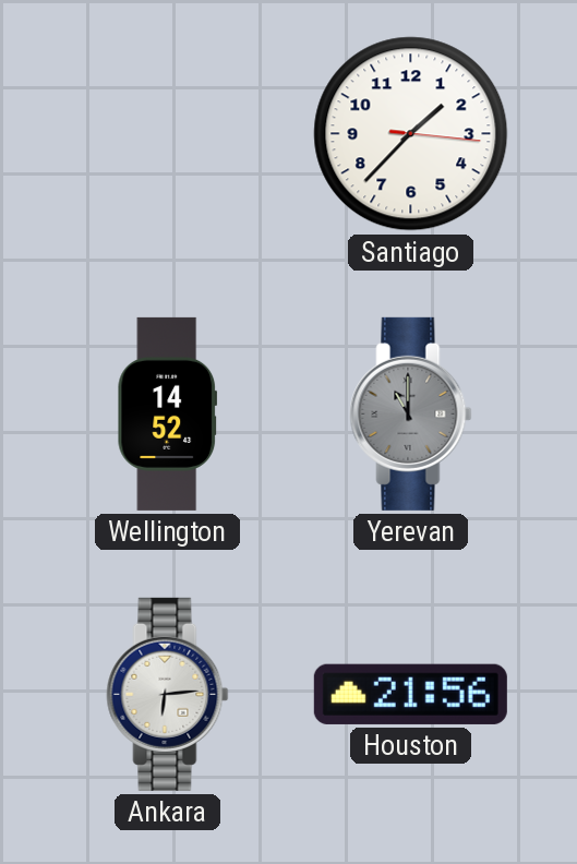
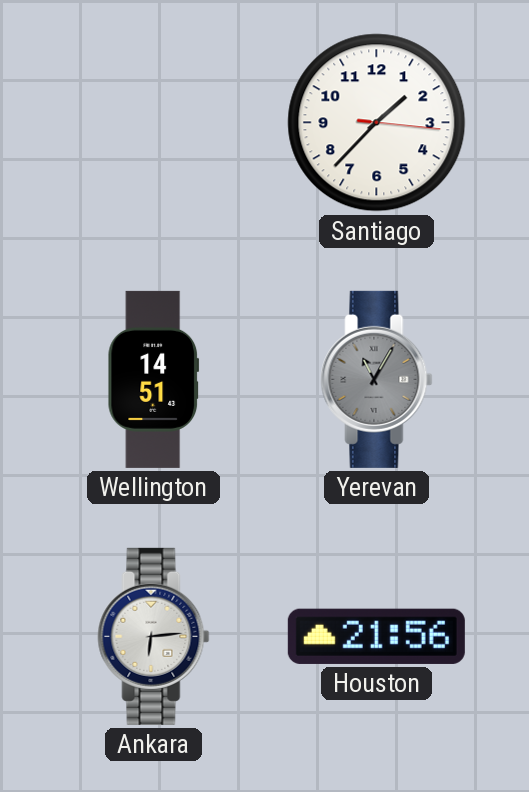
Wellington: 14:52 -> 14:51 (153, 379)
Yerevan: 11:00 -> 11:05 (377, 379)
